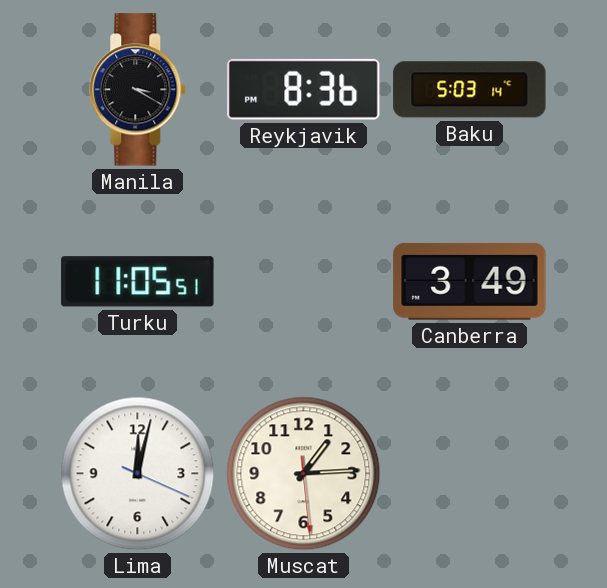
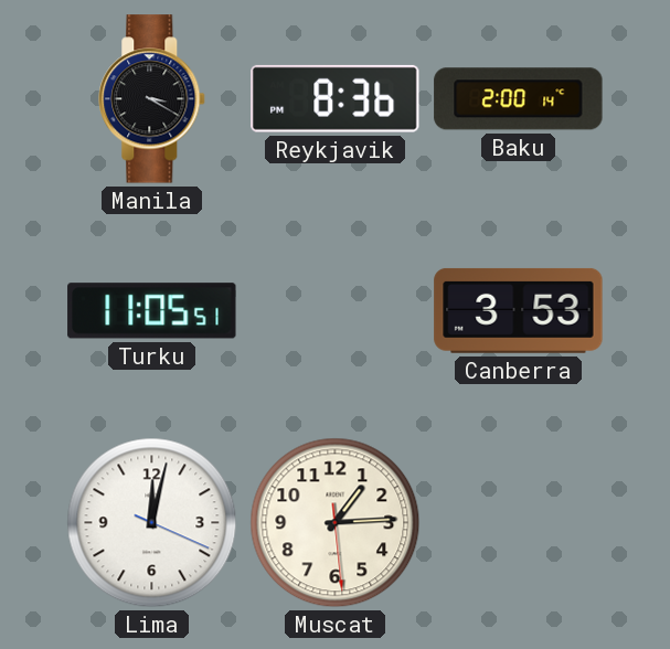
Baku: 5:03 -> 2:00 (519, 99)
Canberra: 3:49 -> 3:53 (519, 310)
